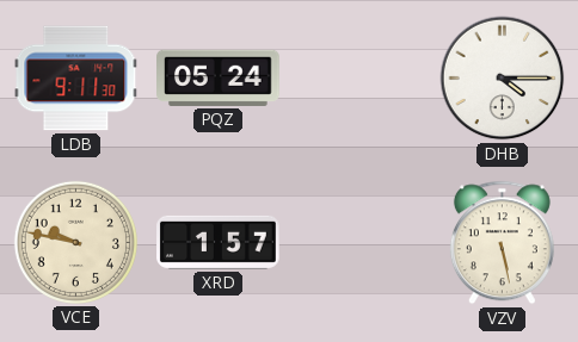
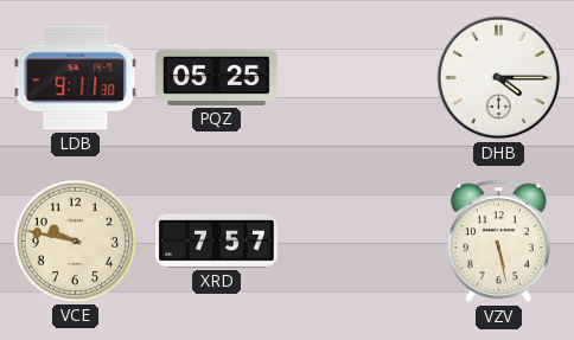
PQZ: 05:24 -> 05:25 (217, 77)
XRD: 1:57 -> 7:57 (217, 240)
